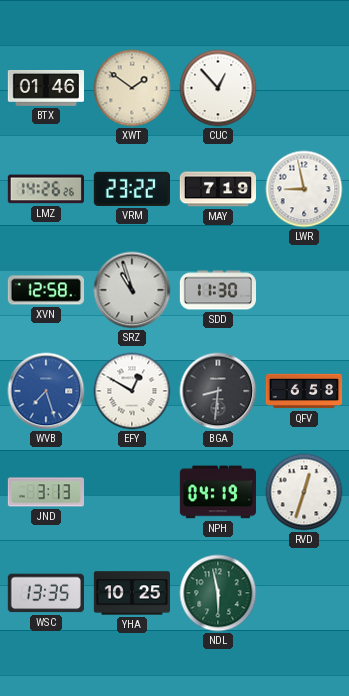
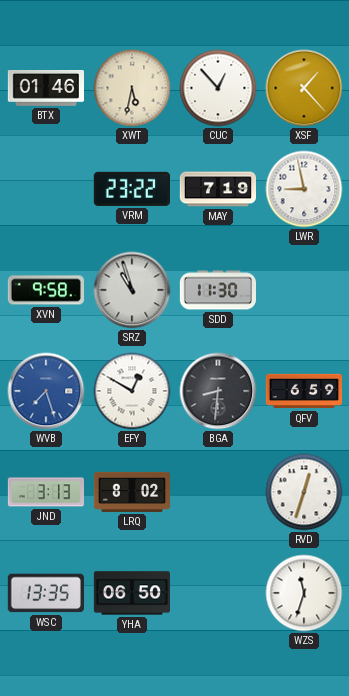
XWT: 1:51 -> 5:32 (132, 88)
XSF: none -> 1:23 (304, 88)
LMZ: 14:26 -> none (46, 189)
XVN: 12:58 -> 9:58 (45, 290)
QFV: 6:58 -> 6:59 (304, 391)
LRQ: none -> 8:02 (131, 492)
NPH: 04:19 -> none (217, 492)
YHA: 10:25 -> 06:50 (131, 593)
NDL: 5:58 -> none (218, 593)
WZS: none -> 11:33 (304, 593)
